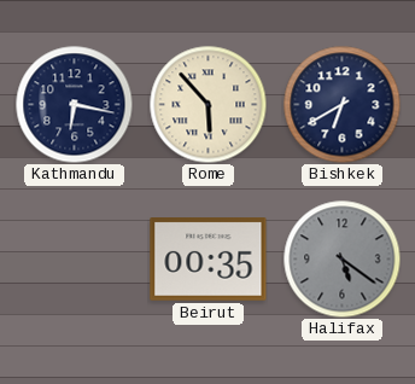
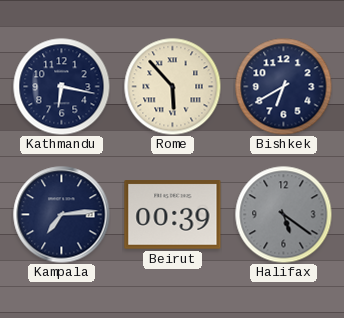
Kampala: none -> 7:14 (62, 215)
Beirut: 00:35 -> 00:39 (173, 215)
